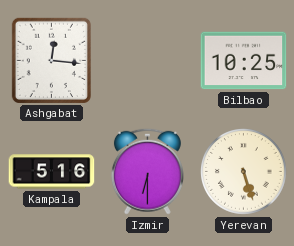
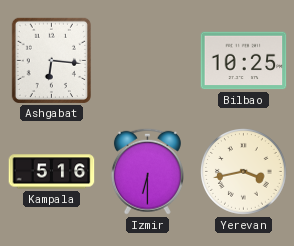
Ashgabat: 12:16 -> 6:16 (51, 60)
Yerevan: 5:27 -> 3:43 (244, 172)
